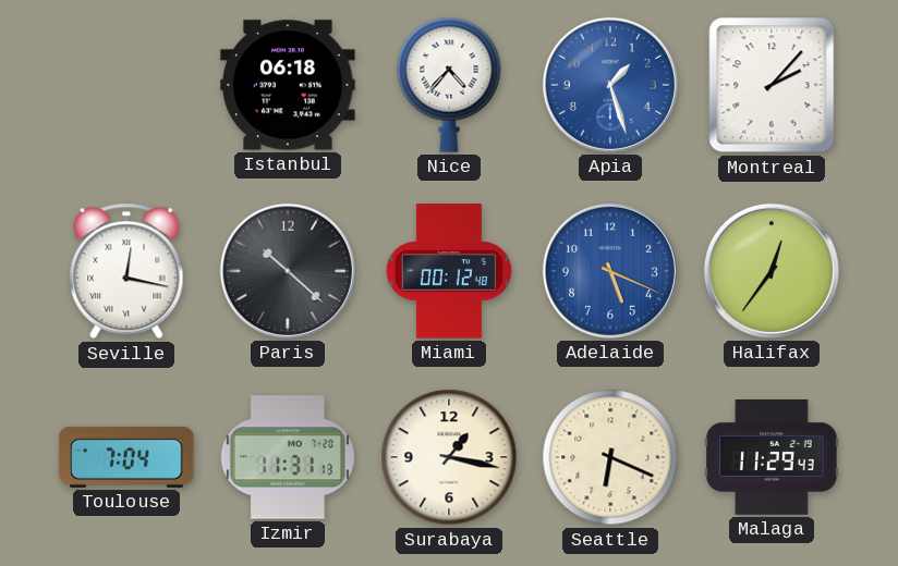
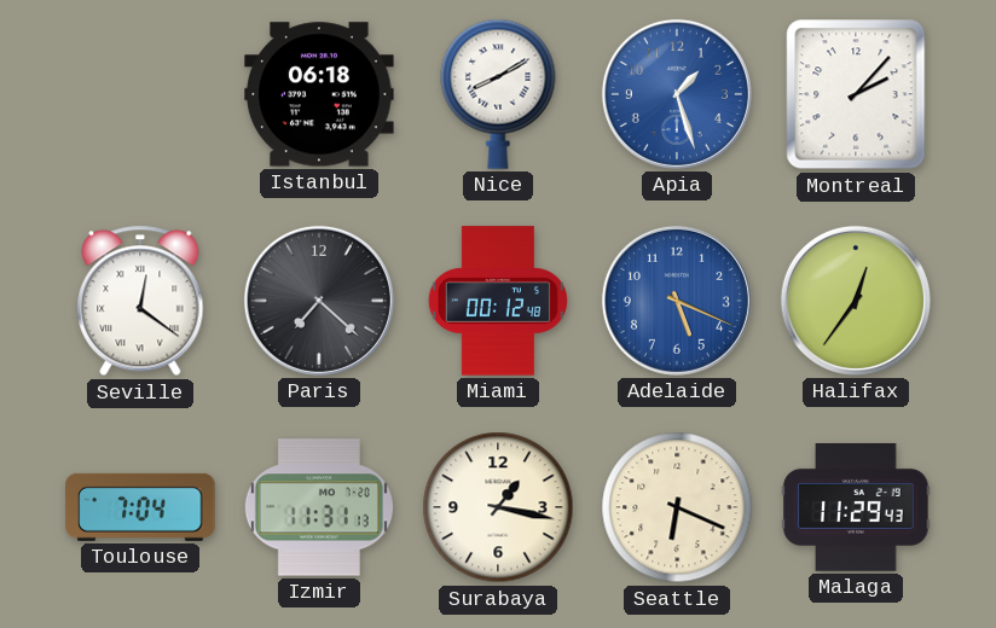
Nice: 4:37 -> 8:10 (498, 94)
Seville: 12:17 -> 12:21 (140, 301)
Paris: 10:22 -> 7:22 (319, 301)
